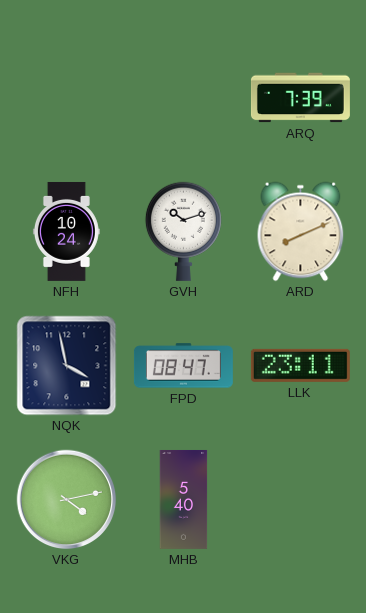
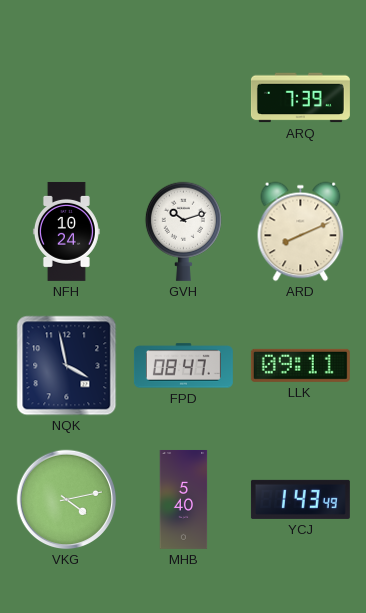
LLK: 23:11 -> 09:11 (300, 365)
YCJ: none -> 1:43 (300, 499)
